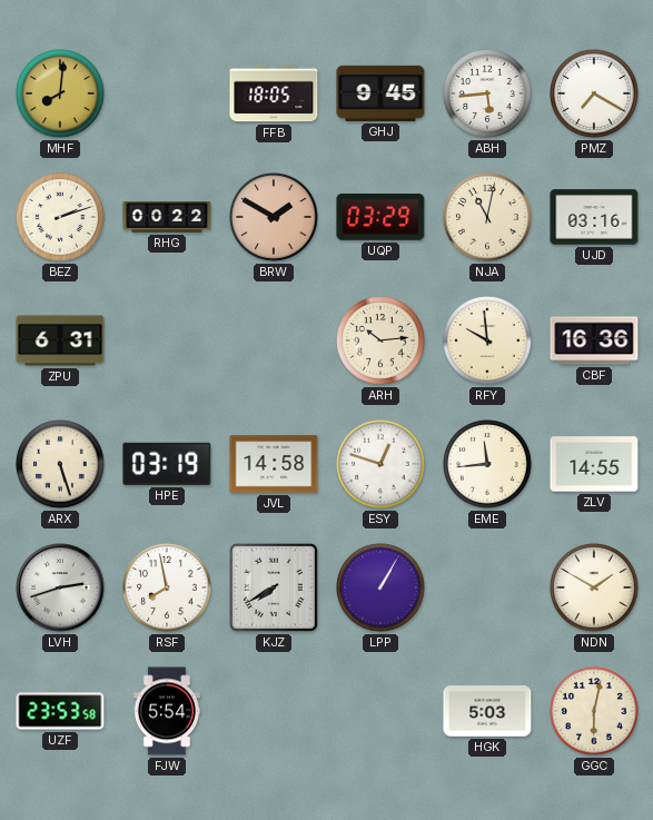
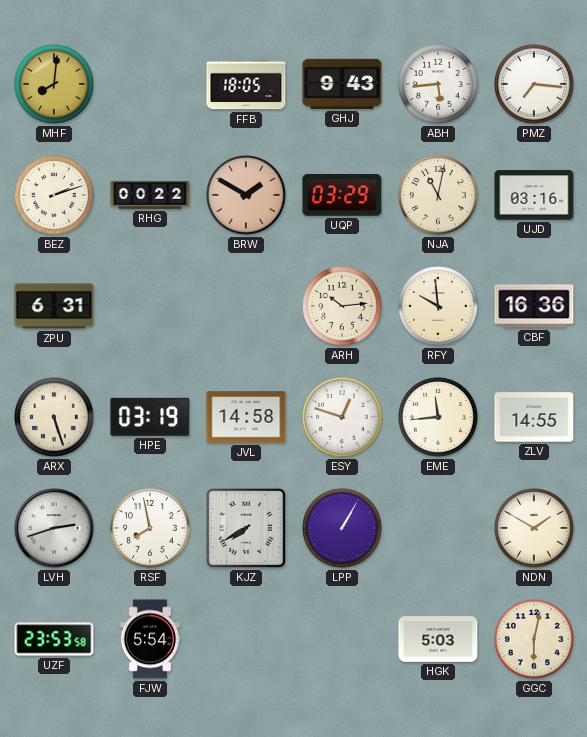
GHJ: 9:45 -> 9:43 (342, 84)
PMZ: 7:20 -> 7:16 (534, 84)
